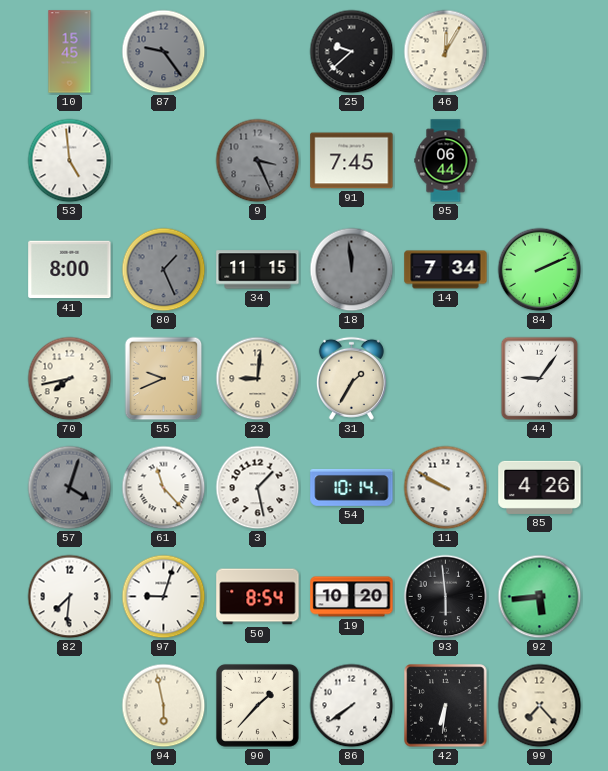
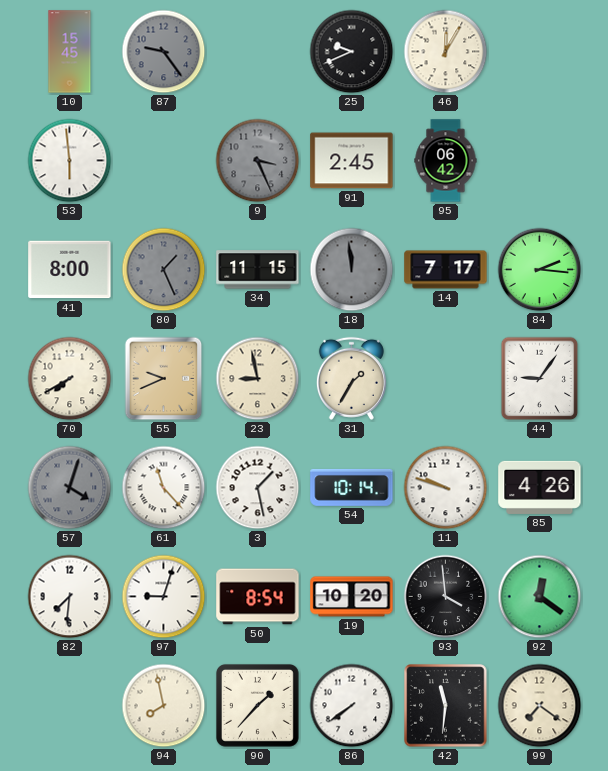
25: 9:38 -> 9:41 (352, 52)
53: 4:59 -> 5:59 (70, 161)
91: 7:45 -> 2:45 (352, 161)
95: 06:44 -> 06:42 (446, 161)
14: 7:34 -> 7:17 (446, 270)
84: 2:11 -> 2:16 (540, 270)
70: 7:43 -> 7:40 (70, 379)
23: 9:01 -> 8:58 (258, 379)
11: 9:50 -> 9:48 (446, 488)
93: 5:59 -> 3:59 (446, 597)
92: 5:44 -> 12:21 (540, 597)
94: 5:58 -> 7:58 (164, 706)
42: 6:31 -> 11:31 (446, 706)
99: 7:23 -> 7:21 (540, 706)
